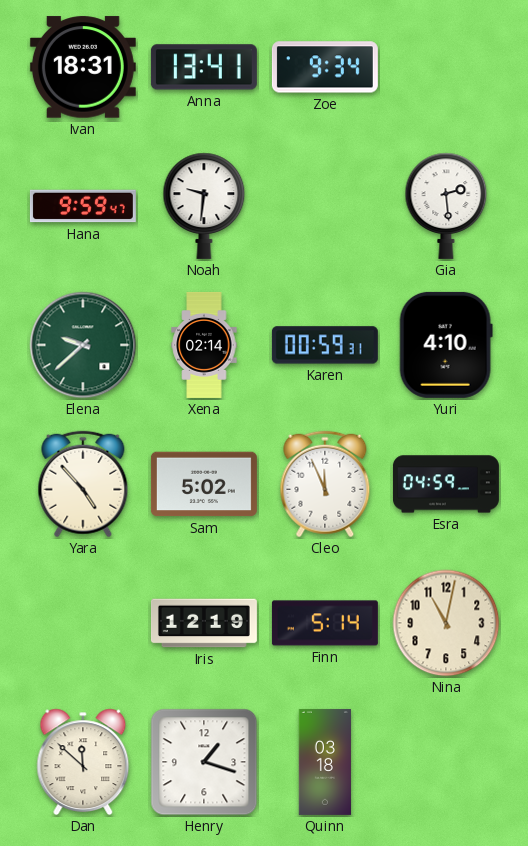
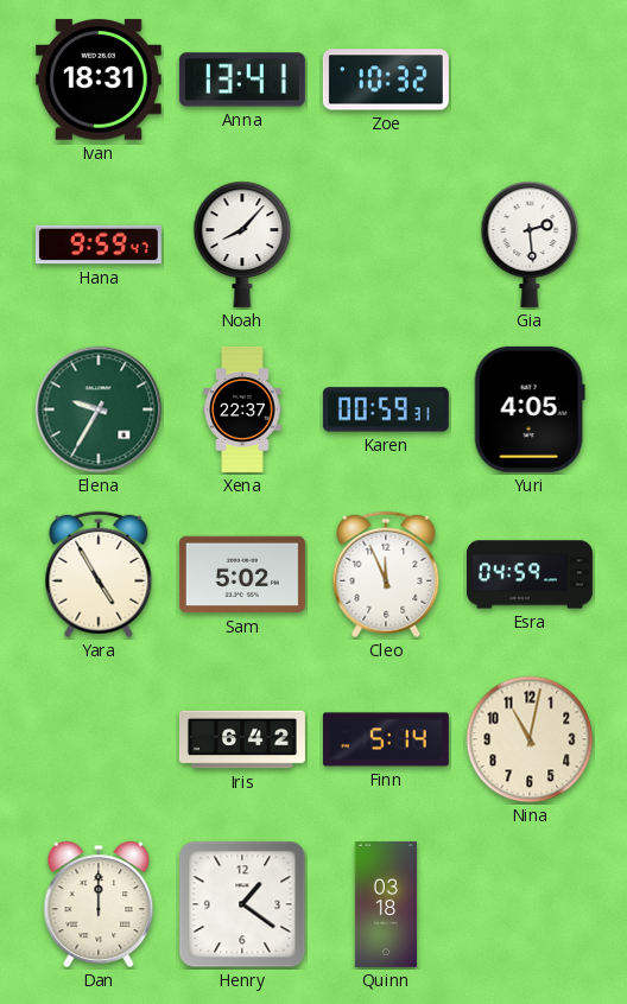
Zoe: 9:34 -> 10:32 (386, 80)
Noah: 9:31 -> 8:07 (242, 244)
Elena: 9:38 -> 9:35 (99, 409)
Xena: 02:14 -> 22:37 (242, 409)
Yuri: 4:10 -> 4:05 (530, 409)
Yara: 4:53 -> 4:55 (99, 574)
Iris: 12:19 -> 6:42 (242, 739)
Dan: 11:52 -> 12:00 (99, 904)
Henry: 1:18 -> 1:21 (242, 904)
